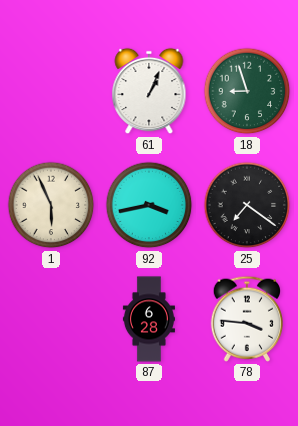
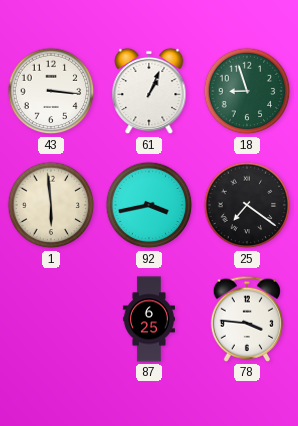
43: none -> 3:16 (51, 91)
1: 5:56 -> 5:59 (51, 205)
87: 6:28 -> 6:25 (149, 319)
